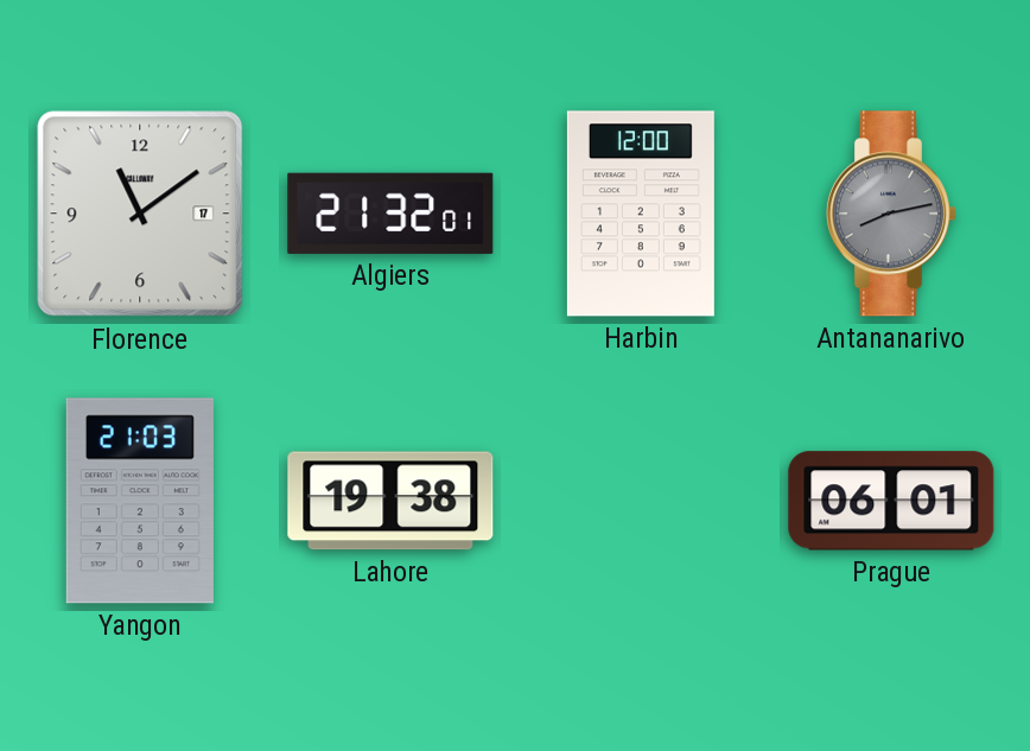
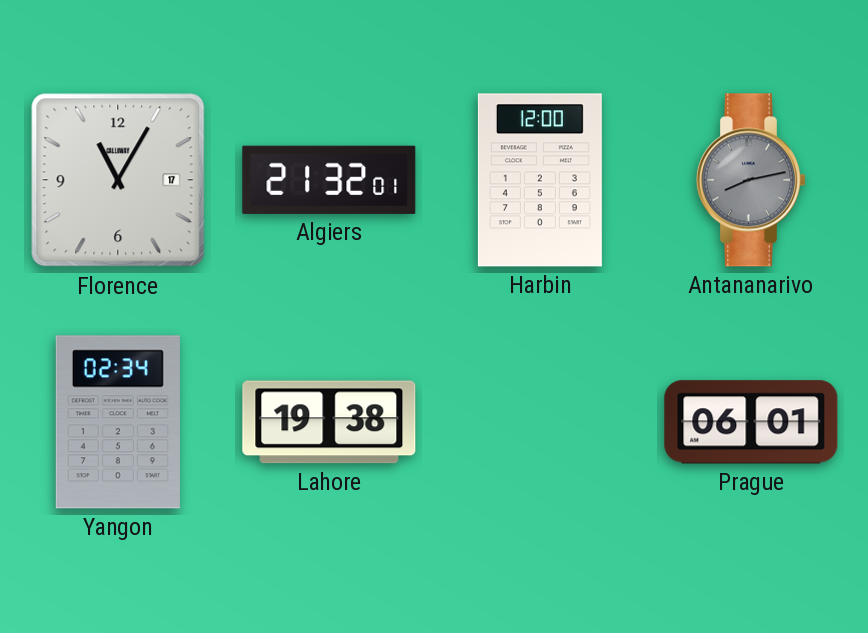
Florence: 11:09 -> 11:05 (118, 180)
Yangon: 21:03 -> 02:34 (118, 422)
